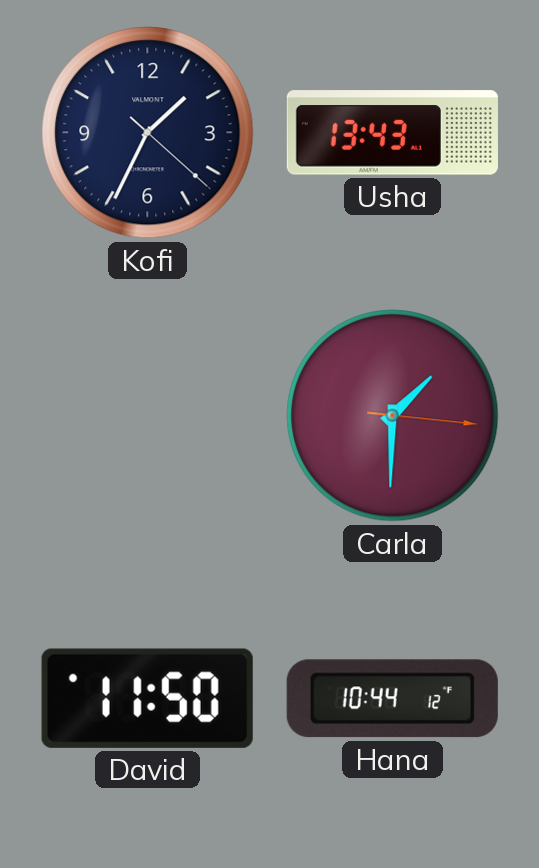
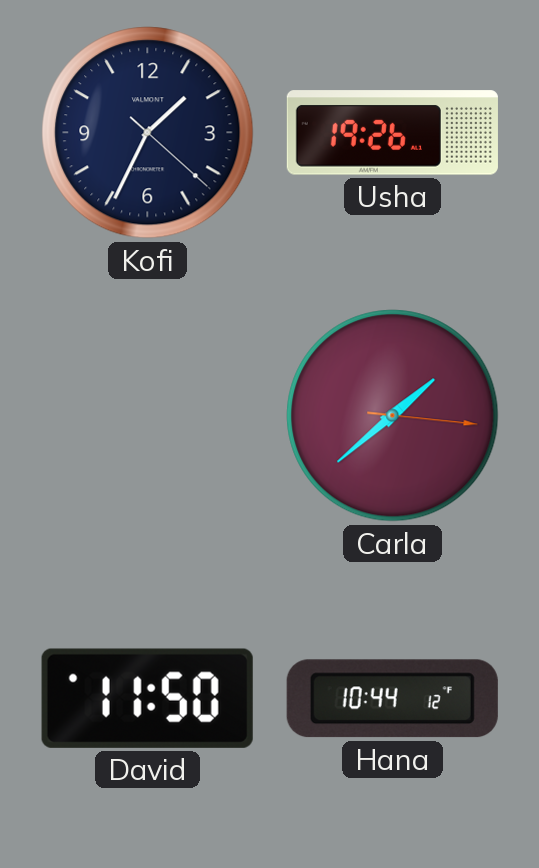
Usha: 13:43 -> 19:26 (392, 133)
Carla: 1:30 -> 1:38 (393, 416)
